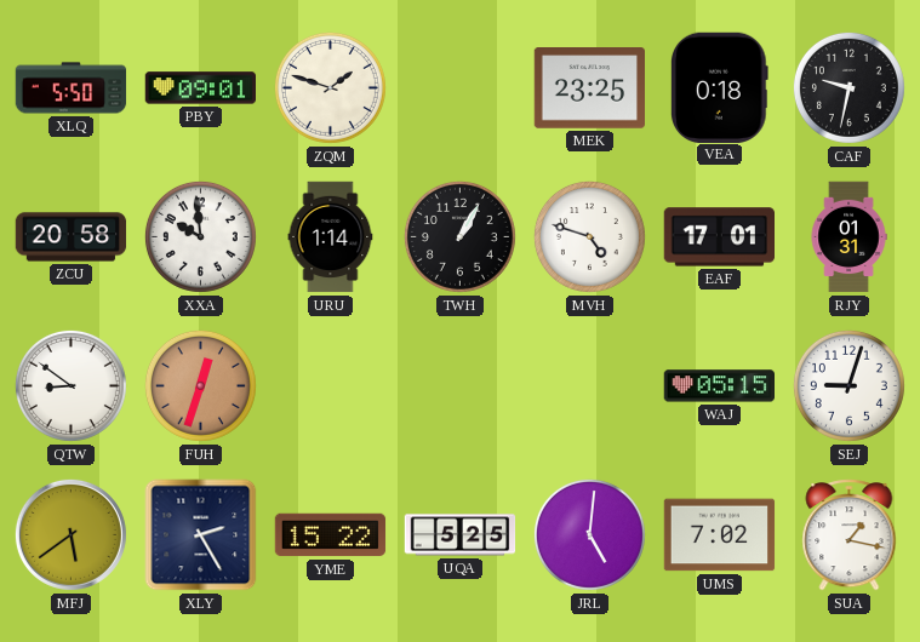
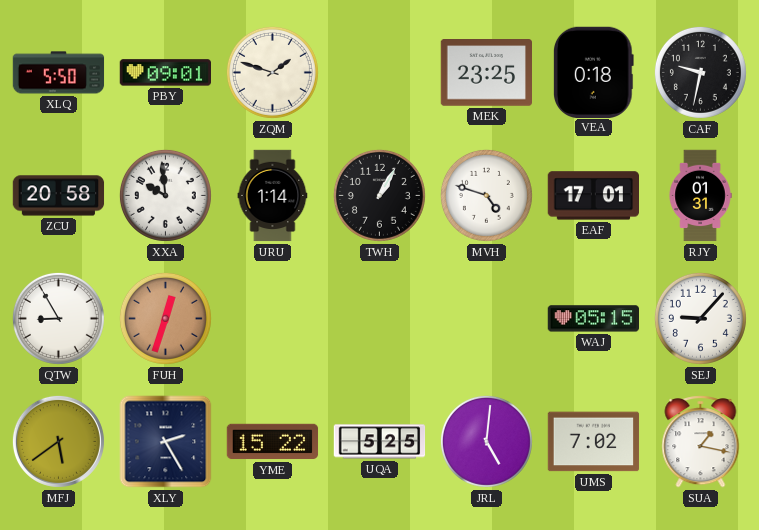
QTW: 8:51 -> 8:55 (58, 318)
SEJ: 9:03 -> 9:07 (700, 318)
